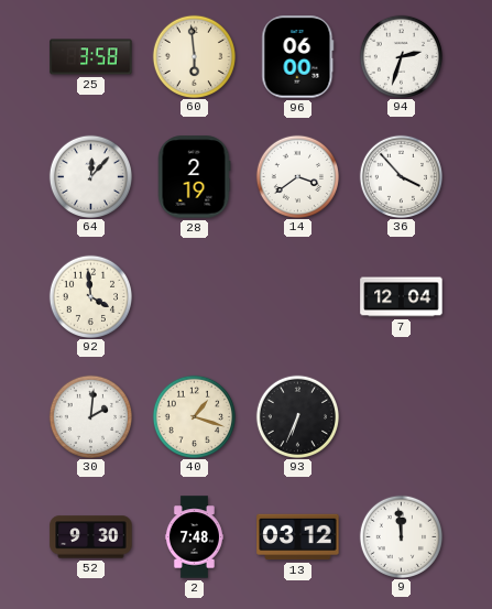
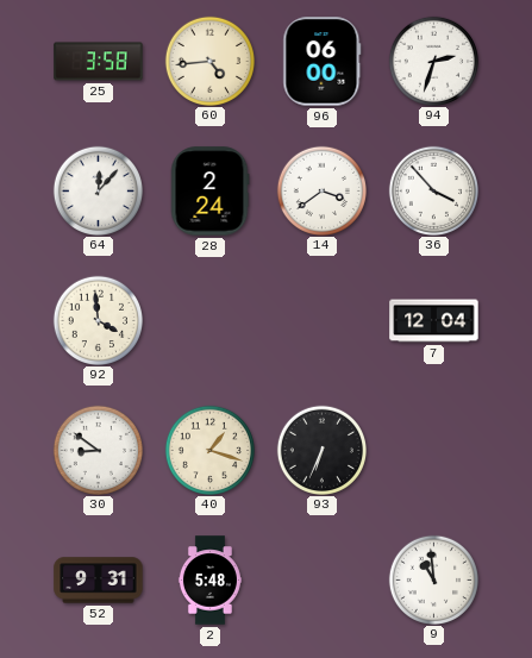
60: 5:59 -> 4:44 (209, 61)
28: 2:19 -> 2:24 (209, 192)
30: 2:01 -> 8:51 (98, 450)
52: 9:30 -> 9:31 (99, 581)
2: 7:48 -> 5:48 (209, 581)
13: 03:12 -> none (298, 537)
9: 11:59 -> 10:59 (433, 579)
